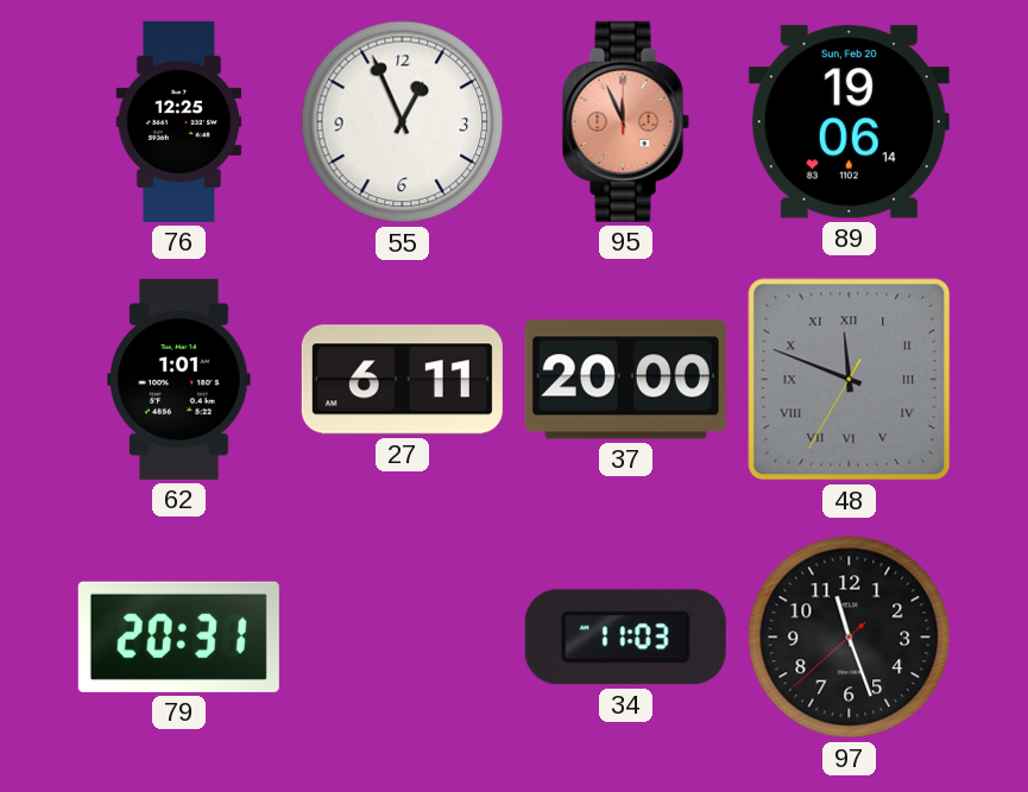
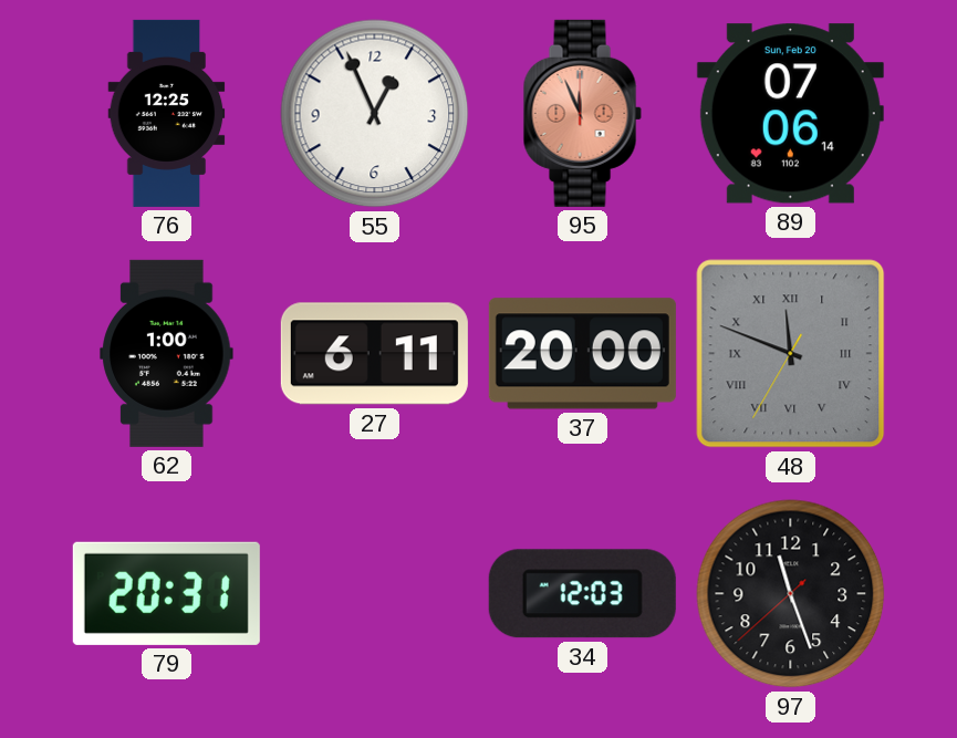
89: 19:06 -> 07:06 (790, 114)
62: 1:01 -> 1:00 (167, 353)
34: 11:03 -> 12:03 (582, 594)
